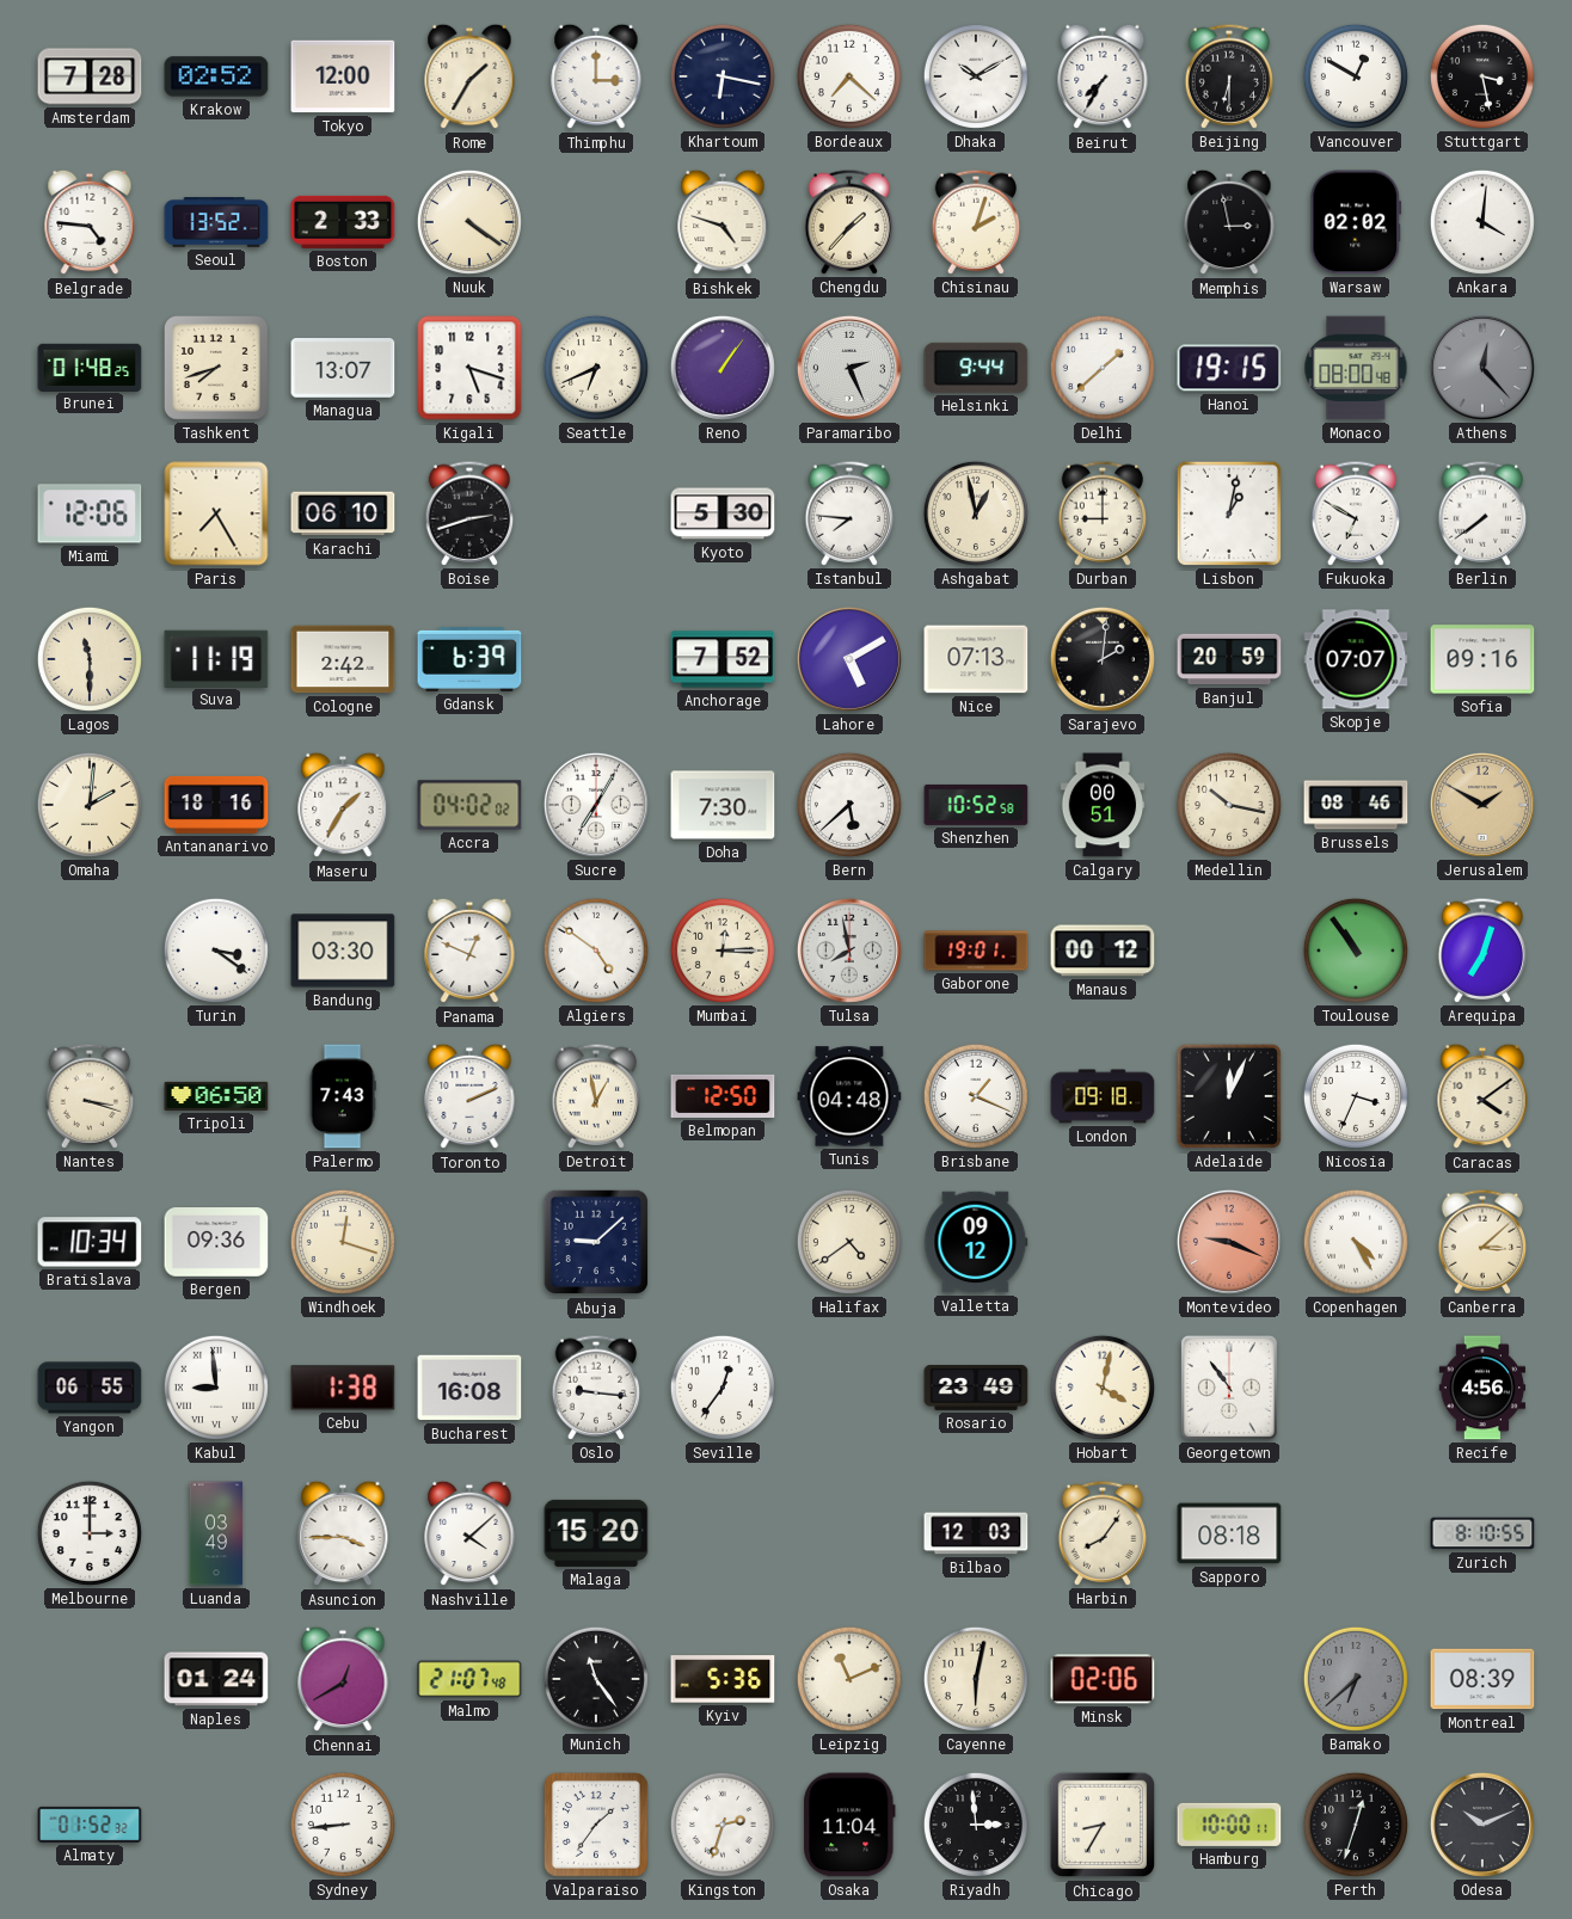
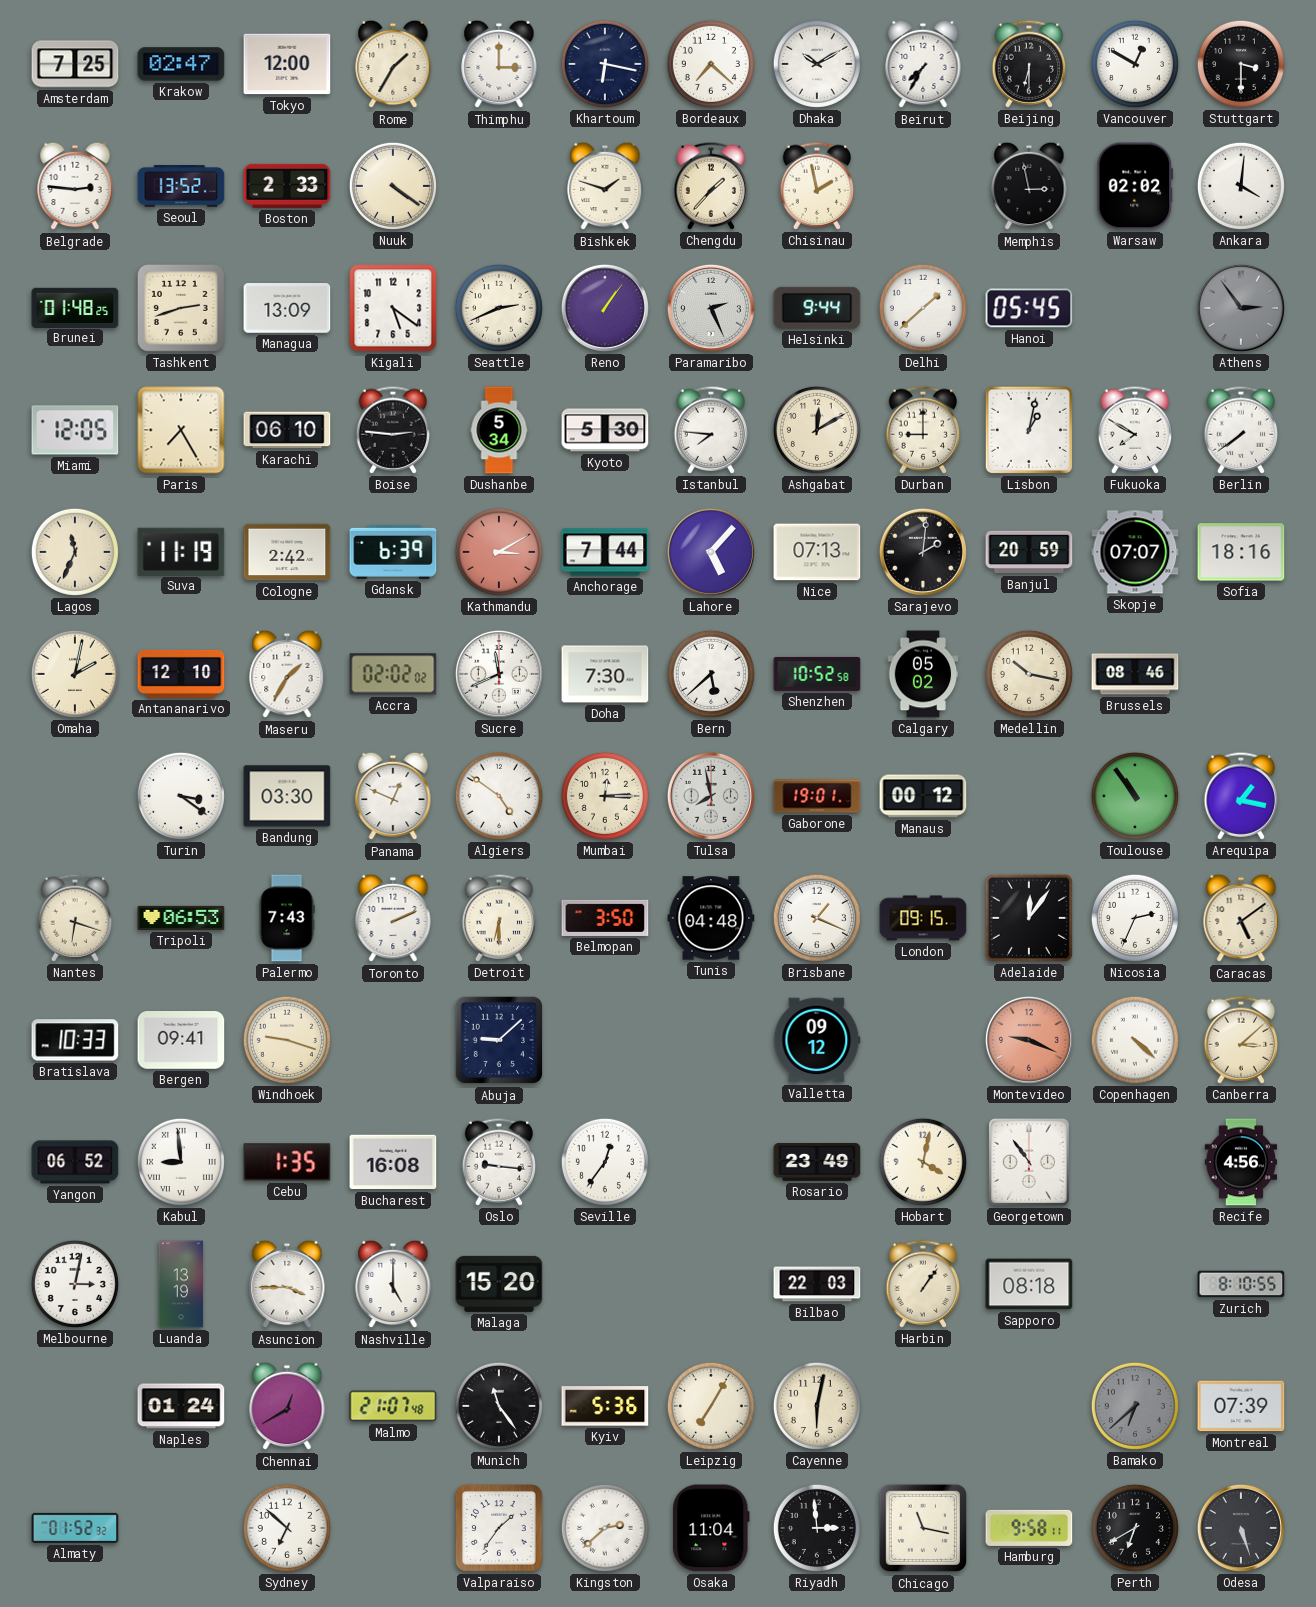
Amsterdam: 7:28 -> 7:25 (75, 64)
Krakow: 02:52 -> 02:47 (181, 64)
Stuttgart: 3:28 -> 3:30 (1241, 64)
Belgrade: 4:46 -> 2:46 (75, 186)
Bishkek: 4:48 -> 1:48 (605, 186)
Chisinau: 2:03 -> 1:58 (817, 186)
Tashkent: 7:42 -> 2:42 (181, 308)
Managua: 13:07 -> 13:09 (287, 309)
Kigali: 5:18 -> 5:21 (393, 308)
Seattle: 6:41 -> 2:41 (499, 308)
Hanoi: 19:15 -> 05:45 (1029, 308)
Monaco: 08:00 -> none (1356, 368)
Athens: 12:23 -> 2:54 (1241, 308)
Miami: 12:06 -> 12:05 (75, 430)
Boise: 2:42 -> 2:46 (393, 430)
Dushanbe: none -> 5:34 (499, 430)
Ashgabat: 12:58 -> 12:10 (817, 430)
Fukuoka: 6:50 -> 7:50 (1135, 430)
Lagos: 11:30 -> 11:34 (75, 552)
Kathmandu: none -> 3:10 (499, 552)
Anchorage: 7:52 -> 7:44 (605, 552)
Lahore: 5:10 -> 5:07 (711, 552)
Sofia: 09:16 -> 18:16 (1241, 552)
Omaha: 2:01 -> 2:02 (75, 674)
Antananarivo: 18:16 -> 12:10 (181, 674)
Accra: 04:02 -> 02:02 (393, 674)
Sucre: 7:05 -> 11:41 (499, 674)
Calgary: 00:51 -> 05:02 (923, 674)
Jerusalem: 1:50 -> none (1482, 805)
Arequipa: 7:03 -> 1:17 (1241, 796)
Nantes: 3:18 -> 6:18 (75, 918)
Tripoli: 06:50 -> 06:53 (181, 918)
Detroit: 12:58 -> 6:30 (499, 918)
Belmopan: 12:50 -> 3:50 (605, 918)
London: 09:18 -> 09:15 (923, 918)
Adelaide: 12:04 -> 12:06 (1029, 918)
Nicosia: 3:34 -> 2:34 (1135, 918)
Caracas: 4:09 -> 5:09 (1241, 918)
Bratislava: 10:34 -> 10:33 (75, 1040)
Bergen: 09:36 -> 09:41 (181, 1041)
Windhoek: 12:18 -> 9:18 (287, 1040)
Halifax: 4:39 -> none (849, 1242)
Copenhagen: 4:25 -> 4:22 (1135, 1040)
Yangon: 06:55 -> 06:52 (75, 1162)
Cebu: 1:38 -> 1:35 (287, 1162)
Melbourne: 3:00 -> 3:02 (75, 1284)
Luanda: 03:49 -> 13:19 (181, 1284)
Nashville: 4:08 -> 5:00 (393, 1284)
Bilbao: 12:03 -> 22:03 (817, 1284)
Harbin: 8:06 -> 1:06 (923, 1284)
Leipzig: 11:11 -> 7:05 (711, 1406)
Minsk: 02:06 -> none (1103, 1679)
Montreal: 08:39 -> 07:39 (1241, 1406)
Sydney: 8:44 -> 6:52 (287, 1528)
Kingston: 2:33 -> 2:38 (605, 1528)
Chicago: 8:35 -> 11:17 (923, 1528)
Hamburg: 10:00 -> 9:58 (1029, 1528)
Perth: 12:33 -> 6:40 (1135, 1528)
Odesa: 10:11 -> 5:27 (1241, 1528)
